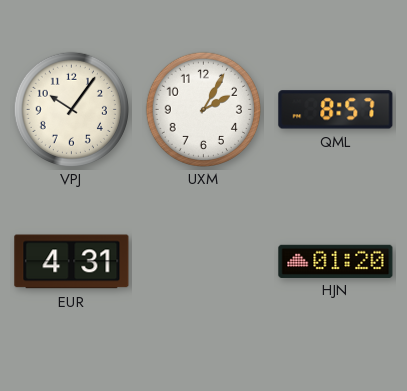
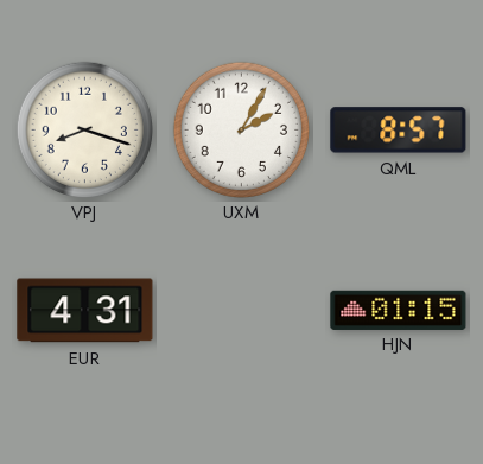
VPJ: 10:06 -> 8:18 (84, 129)
HJN: 01:20 -> 01:15 (399, 310)
